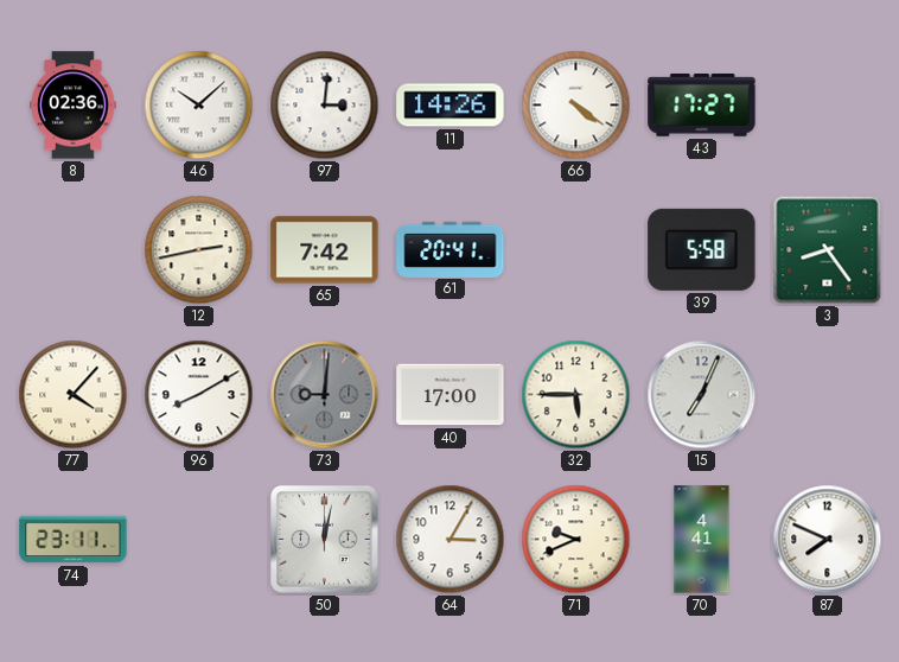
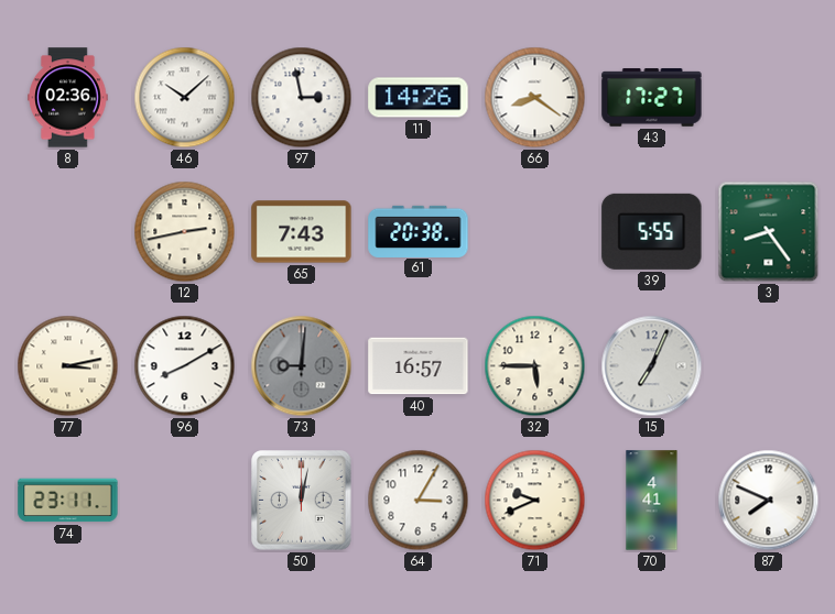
97: 3:01 -> 2:58 (302, 98)
66: 4:21 -> 8:21 (535, 98)
65: 7:42 -> 7:43 (302, 232)
61: 20:41 -> 20:38 (419, 231)
39: 5:58 -> 5:55 (652, 231)
77: 4:07 -> 3:13 (68, 366)
40: 17:00 -> 16:57 (419, 366)
